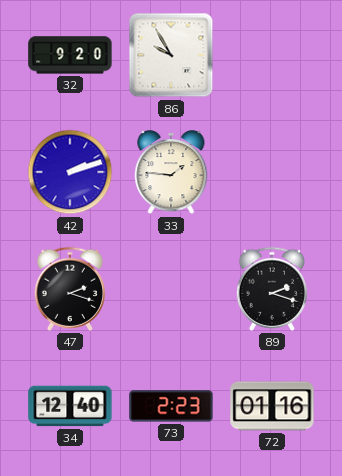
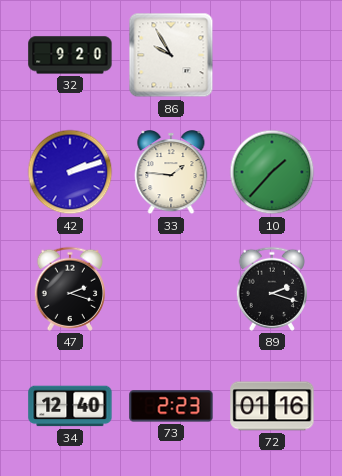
10: none -> 1:37 (272, 172)
